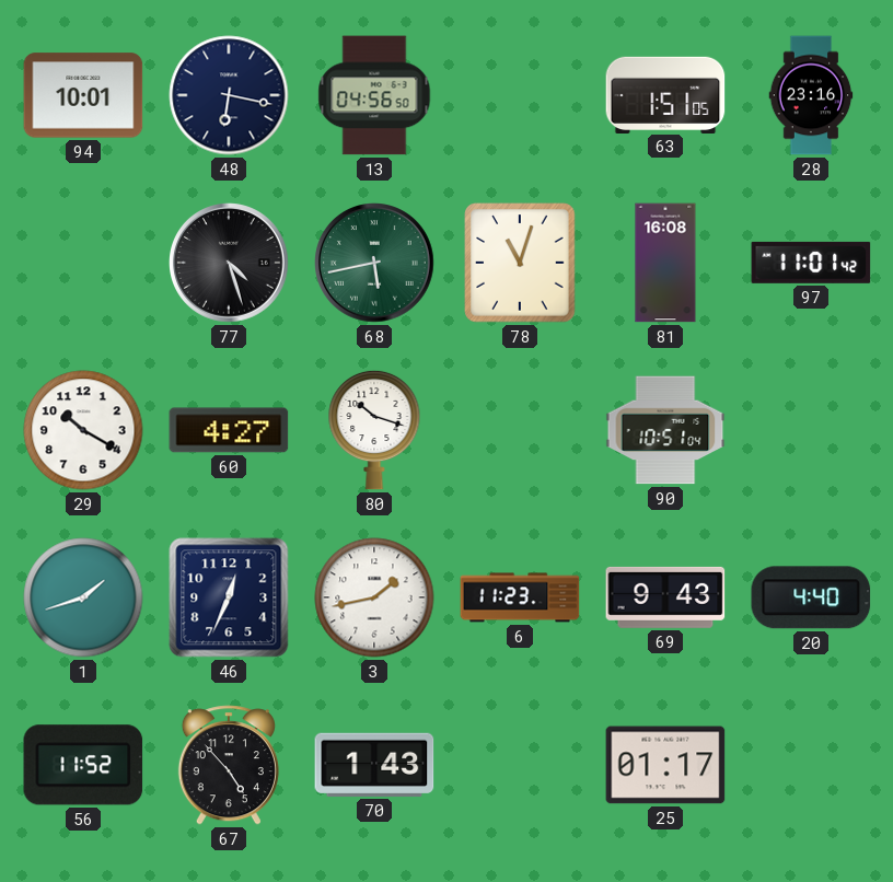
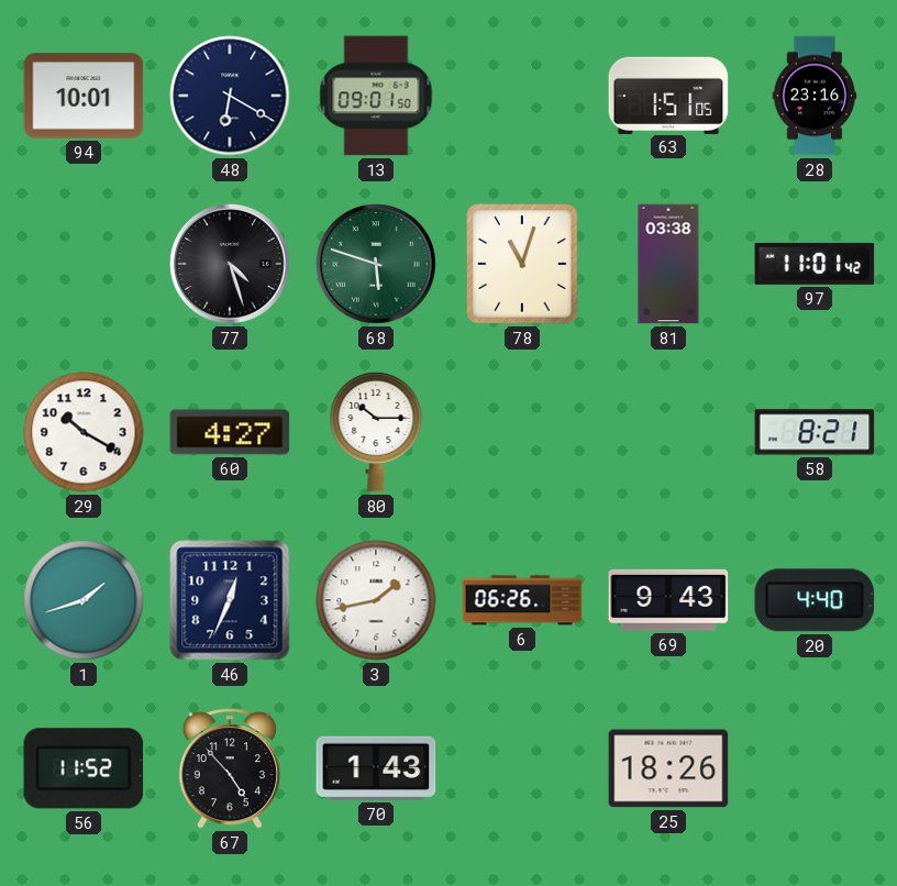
48: 6:17 -> 6:20 (230, 96)
13: 04:56 -> 09:01 (376, 96)
68: 5:43 -> 5:48 (377, 265)
81: 16:08 -> 03:38 (668, 264)
80: 10:18 -> 10:15 (376, 432)
90: 10:51 -> none (665, 430)
58: none -> 8:21 (815, 432)
6: 11:23 -> 06:26 (522, 600)
25: 01:17 -> 18:26 (668, 768)
